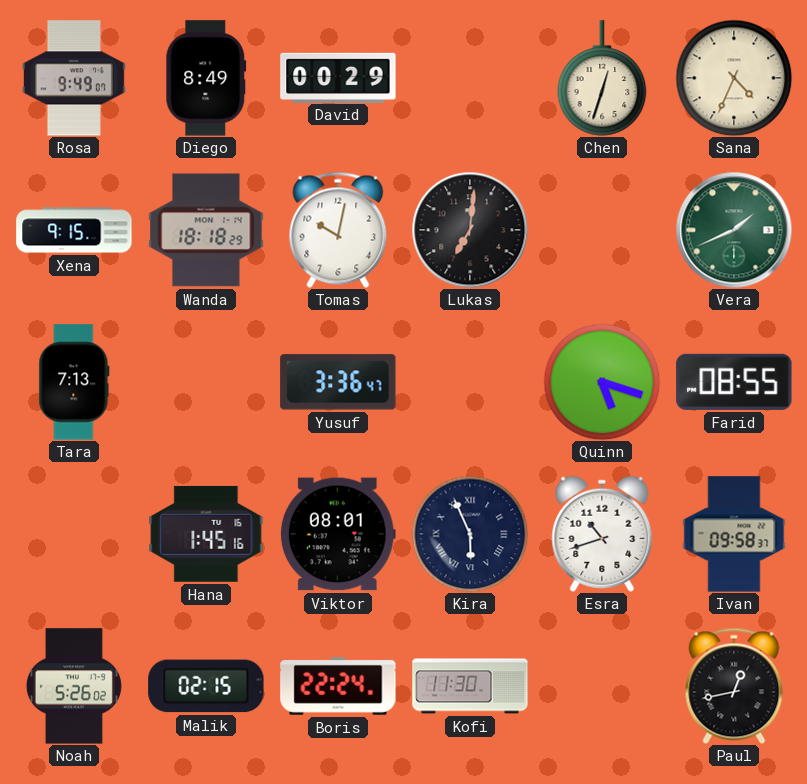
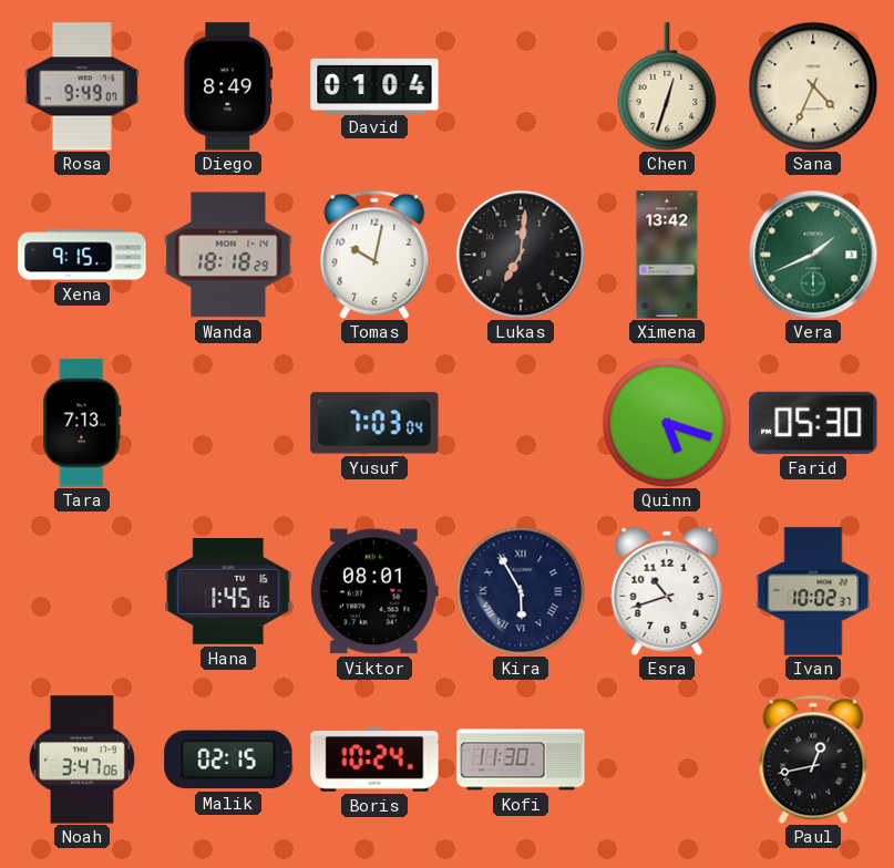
David: 00:29 -> 01:04 (374, 85)
Ximena: none -> 13:42 (667, 255)
Yusuf: 3:36 -> 7:03 (374, 423)
Farid: 08:55 -> 05:30 (813, 423)
Kira: 5:56 -> 5:55 (521, 591)
Ivan: 09:58 -> 10:02 (813, 591)
Noah: 5:26 -> 3:47 (82, 759)
Boris: 22:24 -> 10:24 (374, 759)
